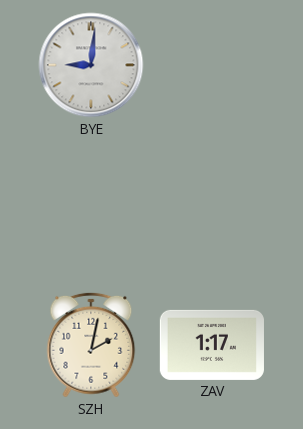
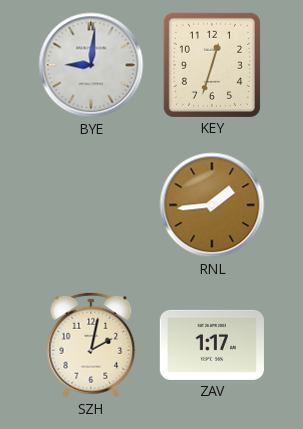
KEY: none -> 12:33 (212, 65)
RNL: none -> 1:44 (212, 205)
